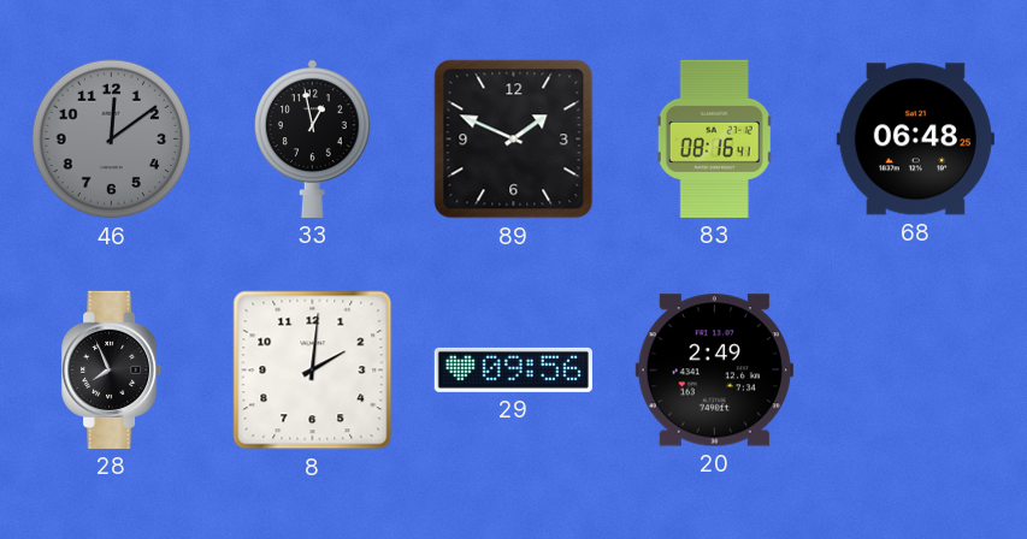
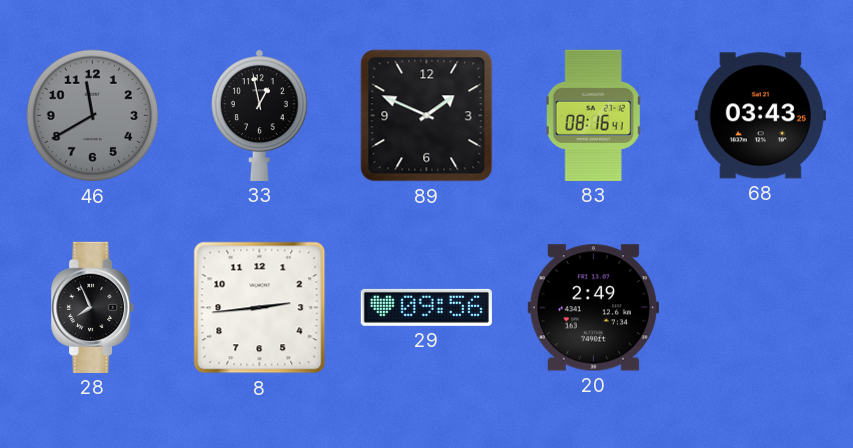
46: 12:09 -> 11:40 (93, 116)
68: 06:48 -> 03:43 (760, 116)
8: 2:01 -> 2:44 (260, 308)
